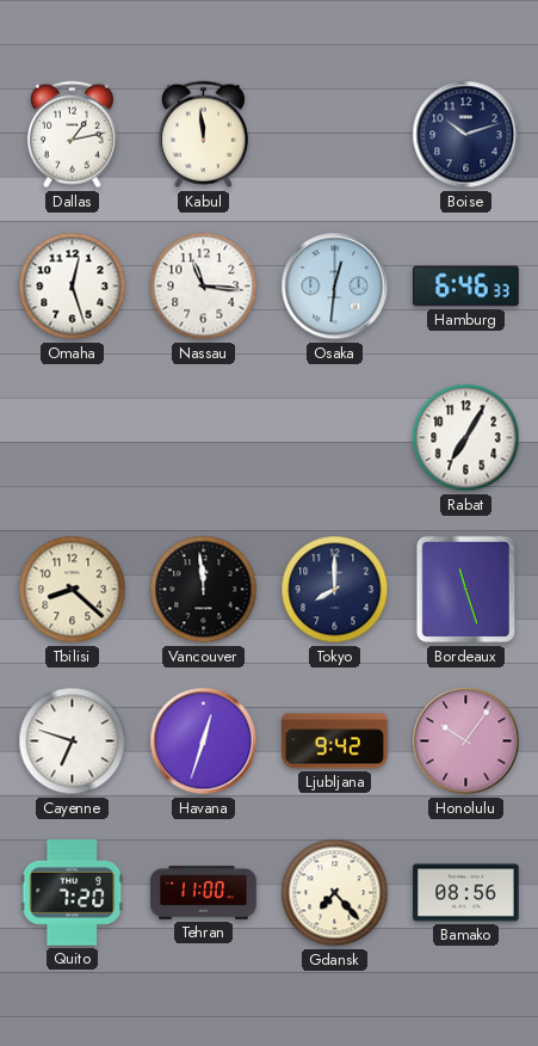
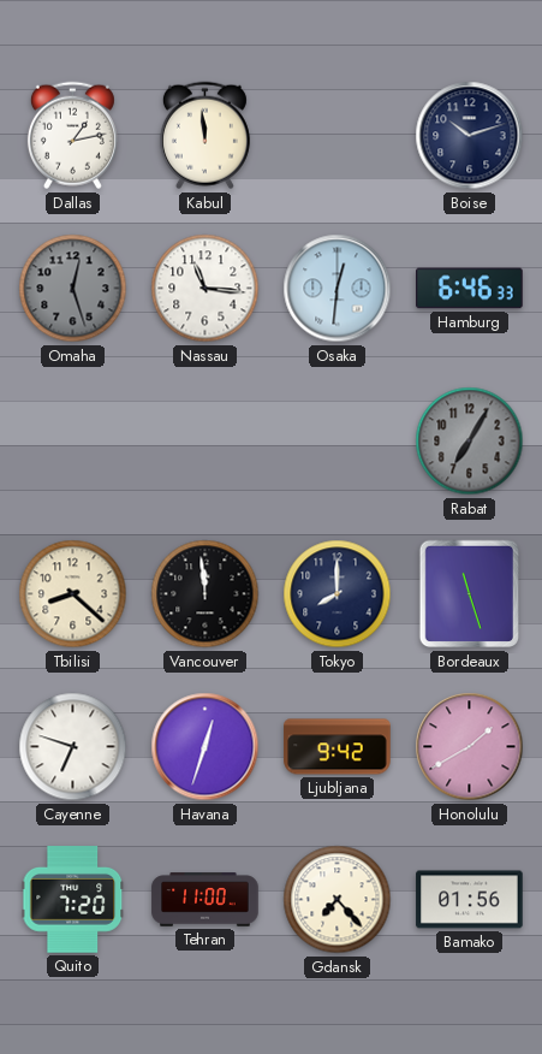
Omaha dial: white -> grey (73, 289)
Rabat dial: white -> grey (470, 442)
Honolulu: 10:06 -> 1:40 (470, 747)
Bamako: 08:56 -> 01:56 (470, 900)
